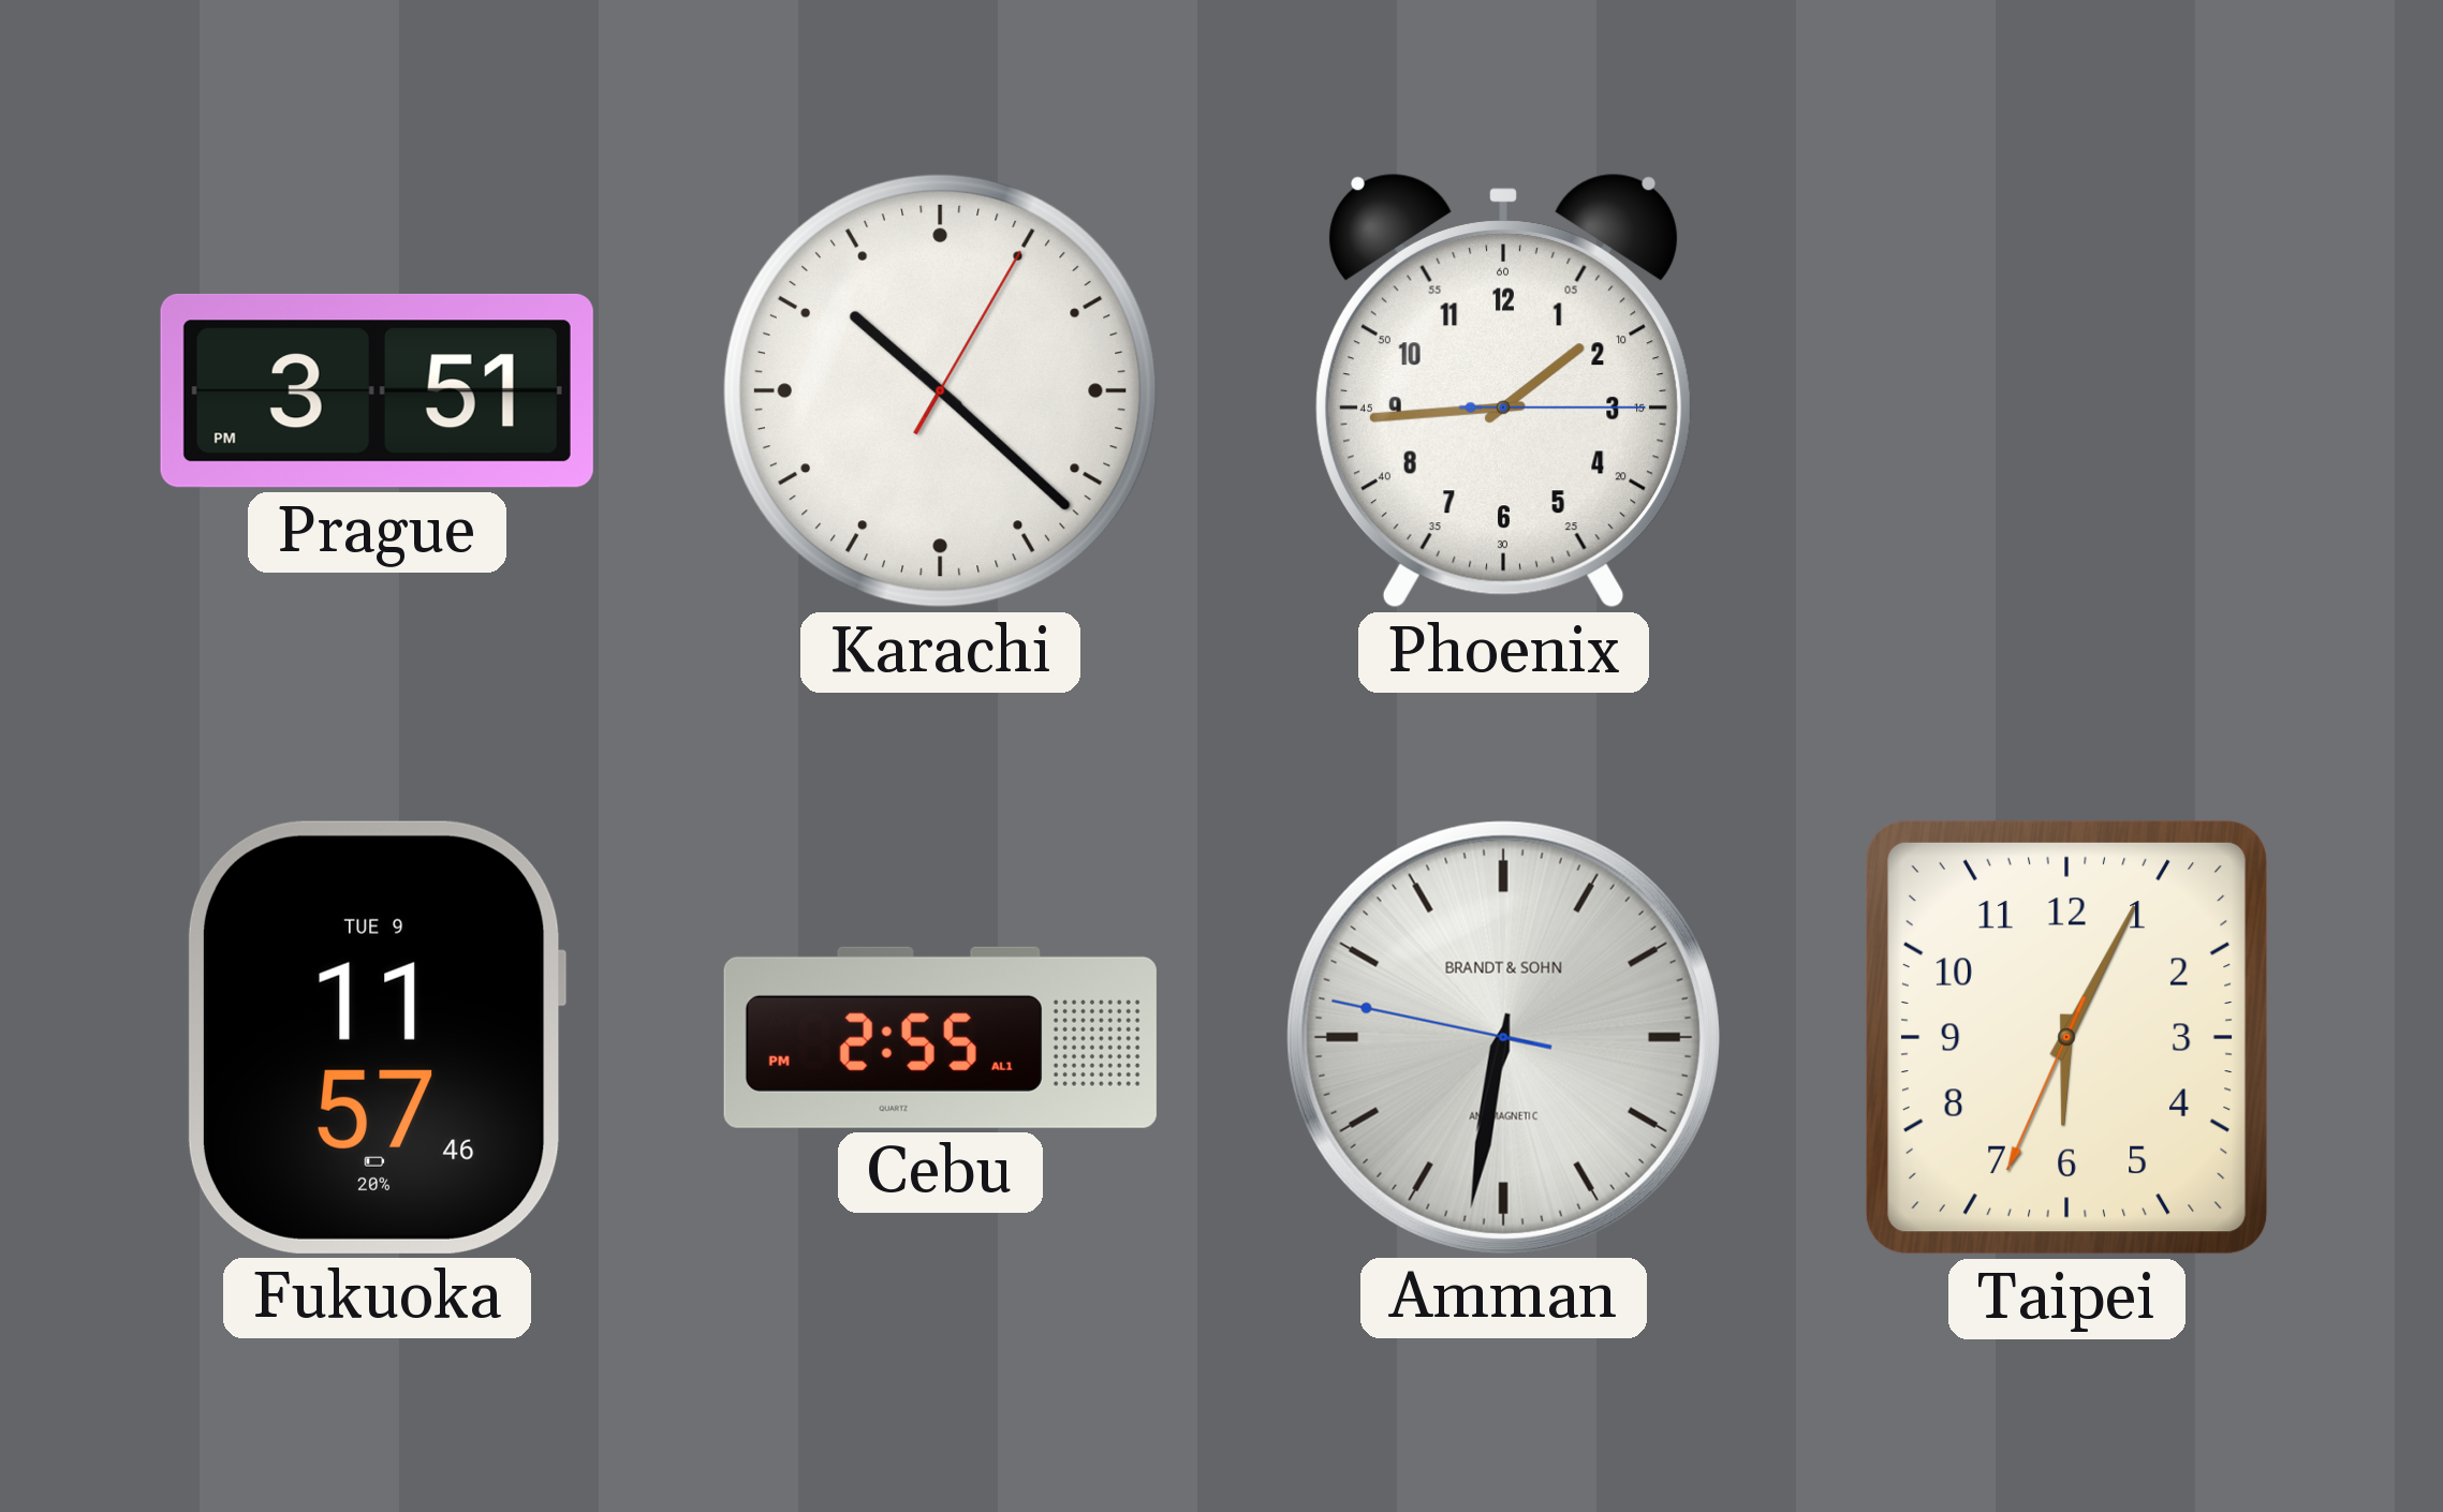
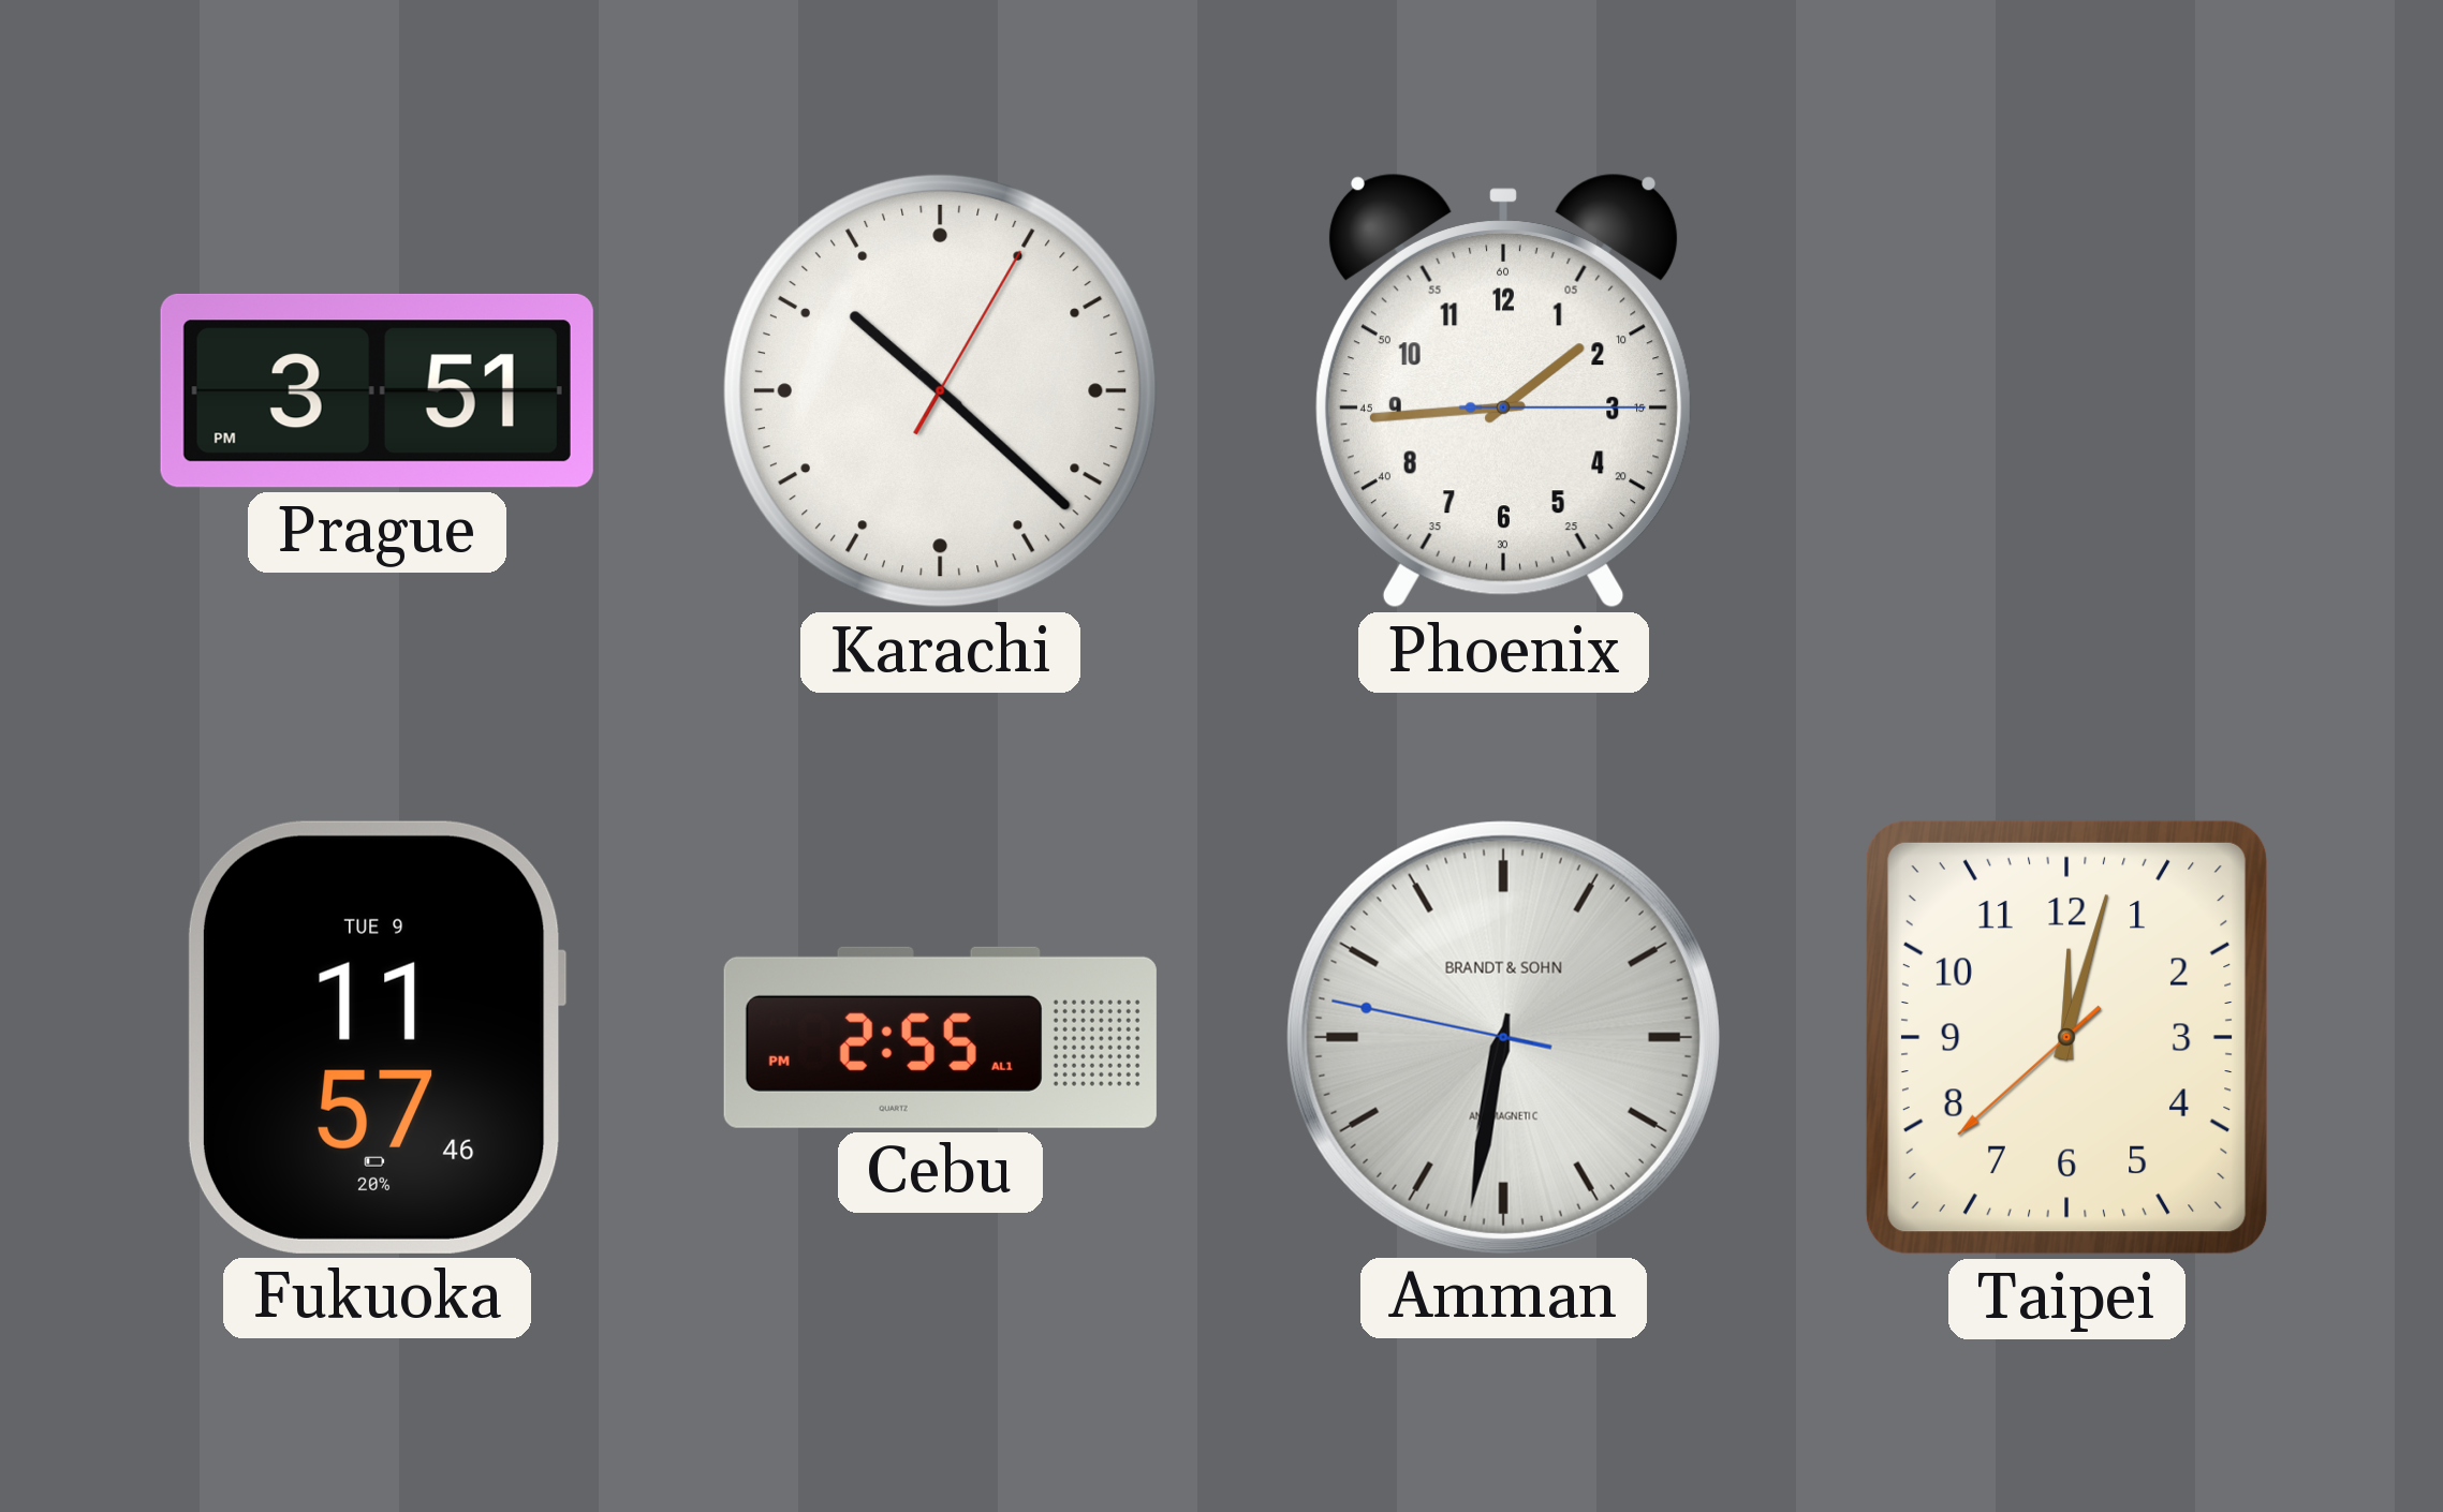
Taipei: 6:04 -> 12:02 (2066, 1037)
